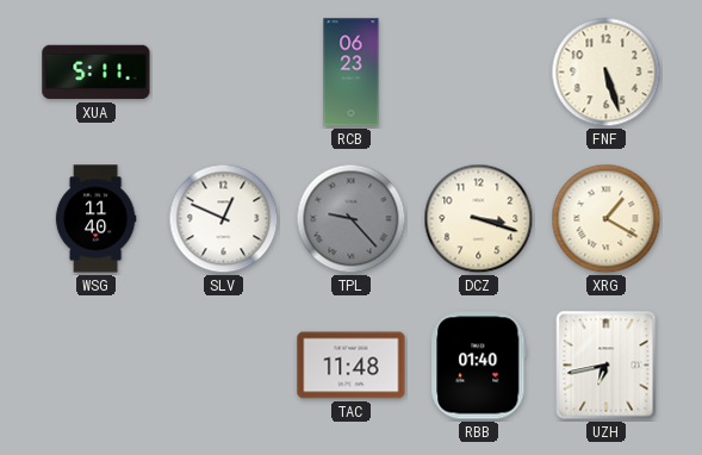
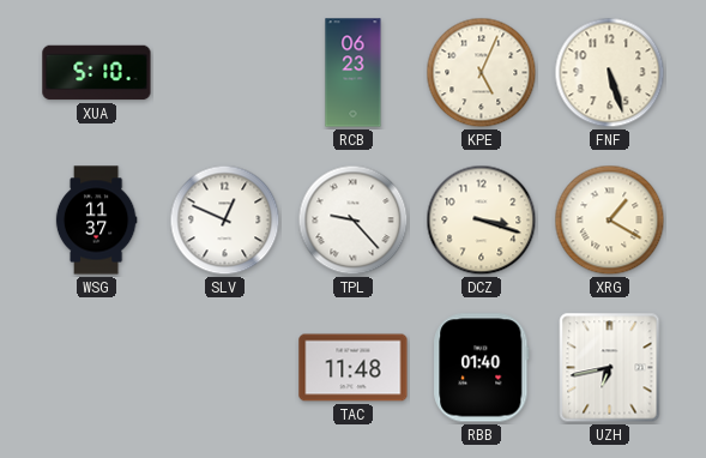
XUA: 5:11 -> 5:10 (97, 73)
KPE: none -> 5:04 (482, 73)
WSG: 11:40 -> 11:37 (96, 221)
TPL dial: grey -> white (354, 221)
